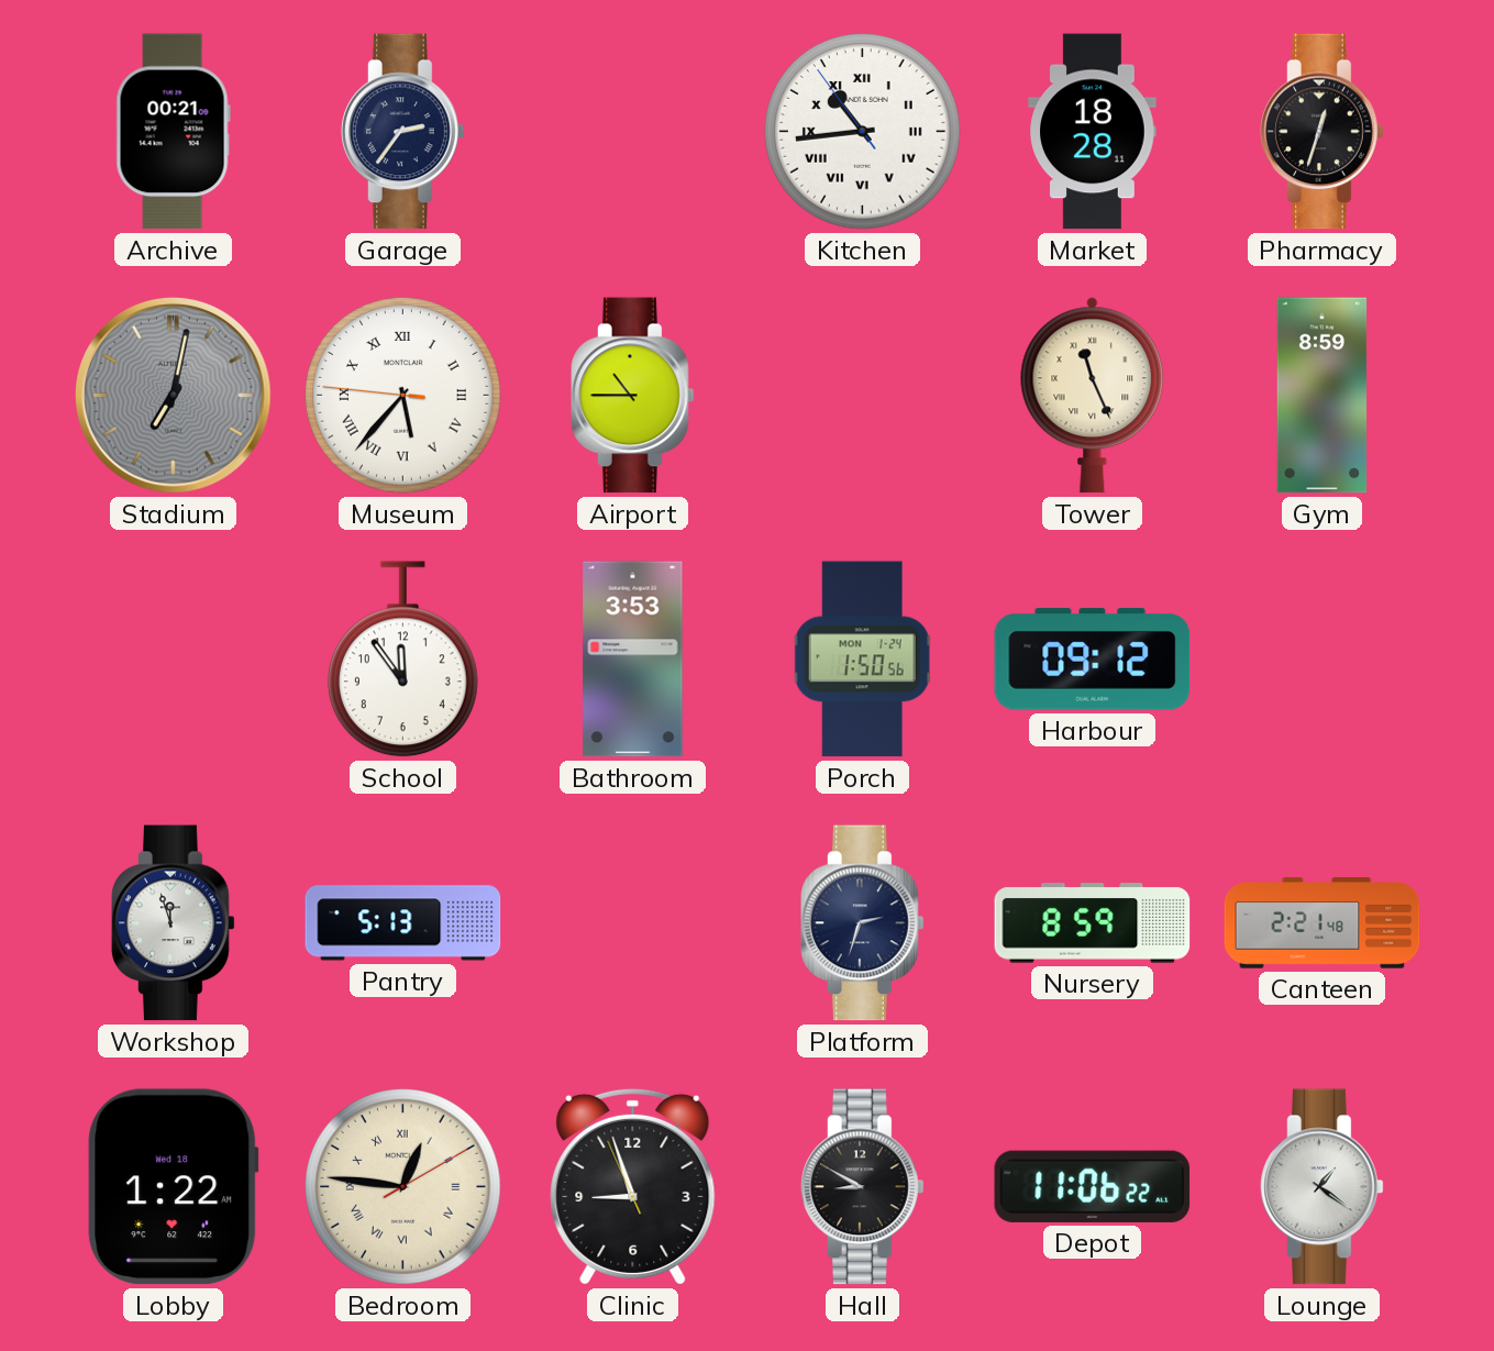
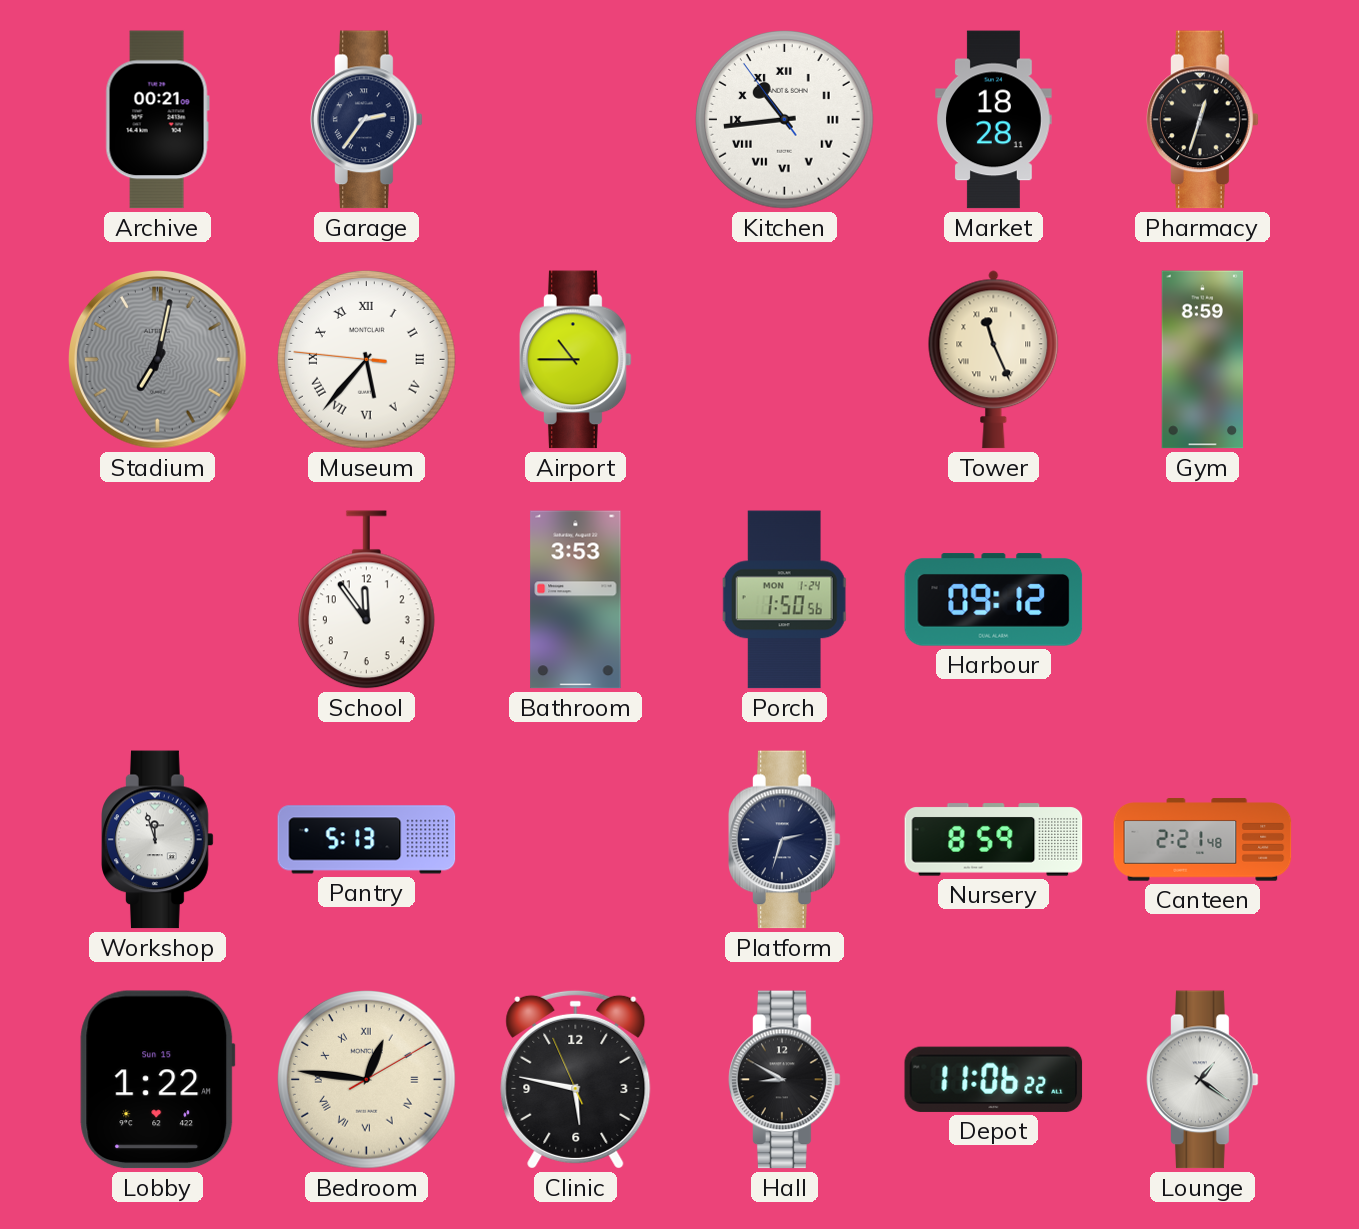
Lobby date: Wed 18 -> Sun 15 (158, 1080)
Clinic: 8:56 -> 5:46 (576, 1079)
